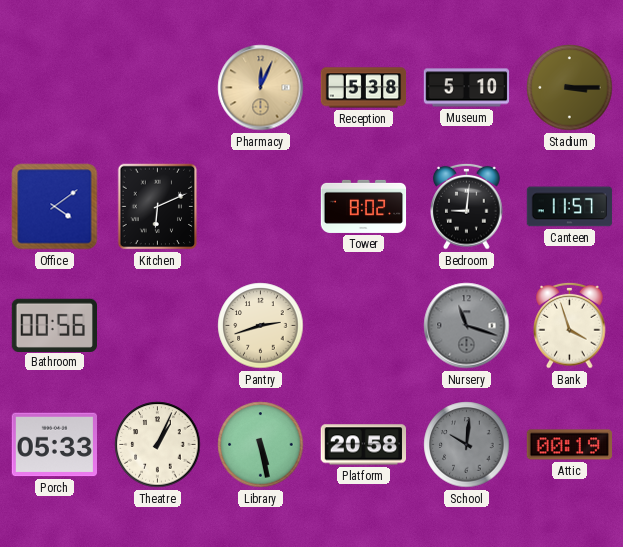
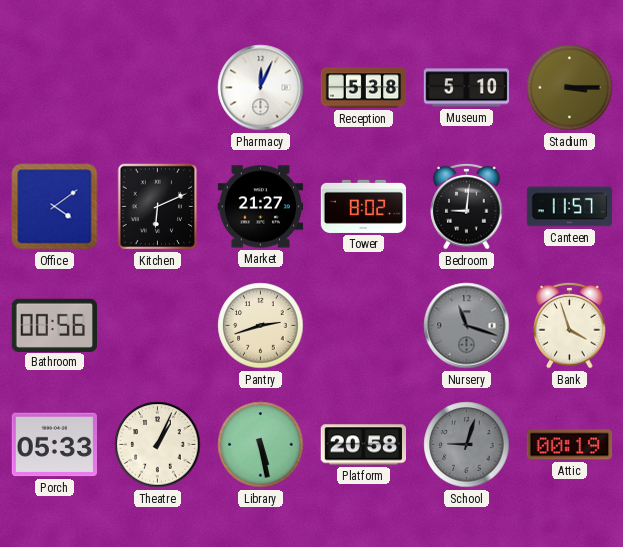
Pharmacy dial: champagne -> white (261, 88)
Market: none -> 21:27 (261, 207)
School: 10:01 -> 9:03 (467, 445)
